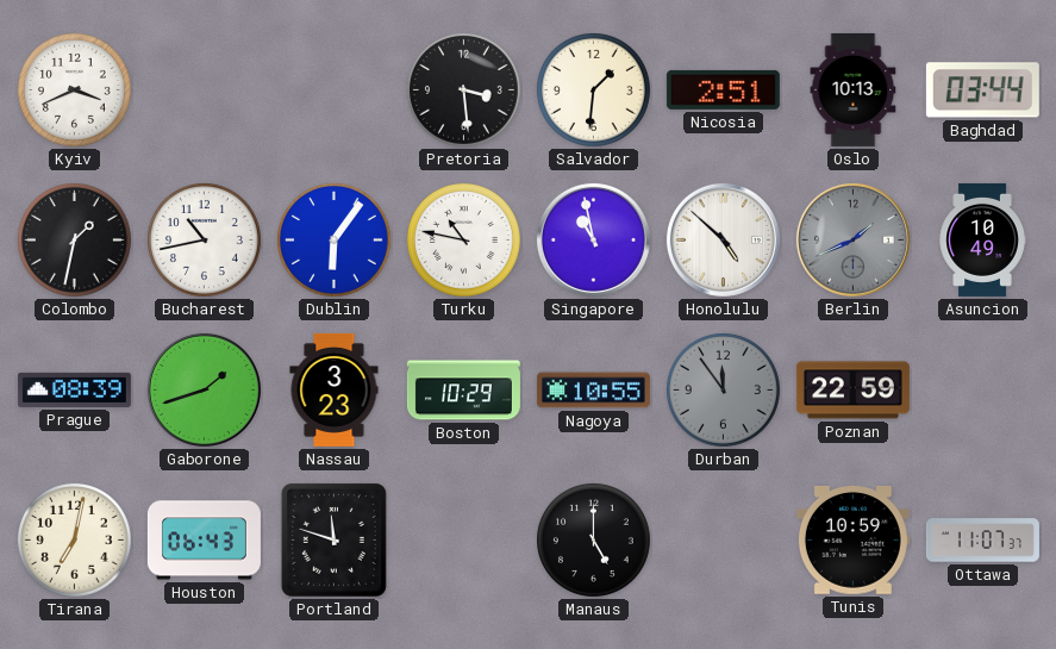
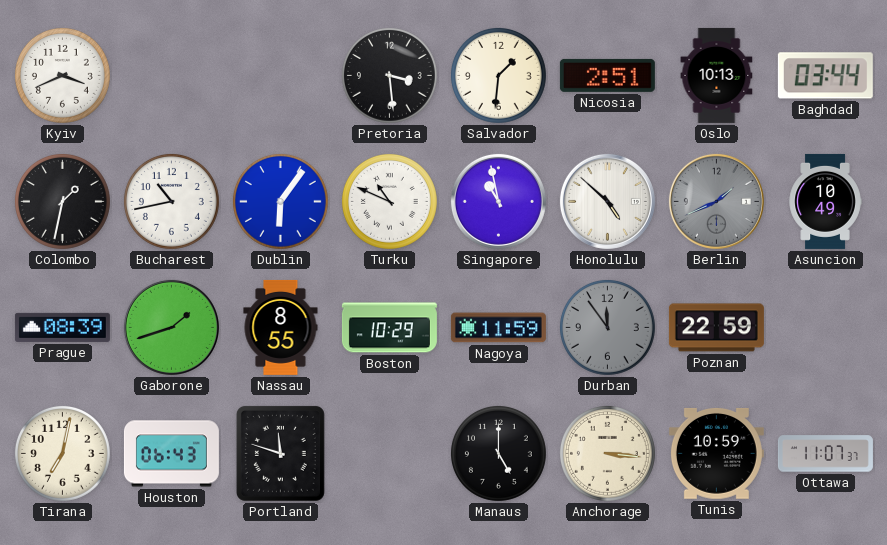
Turku: 10:47 -> 10:49 (389, 201)
Nassau: 3:23 -> 8:55 (281, 327)
Nagoya: 10:55 -> 11:59 (498, 328)
Anchorage: none -> 3:16 (607, 453)
